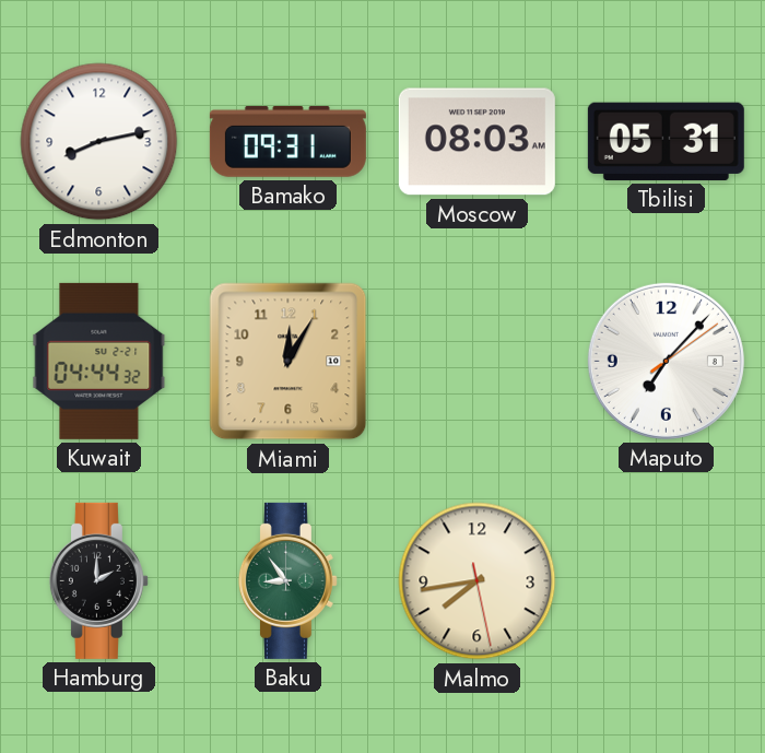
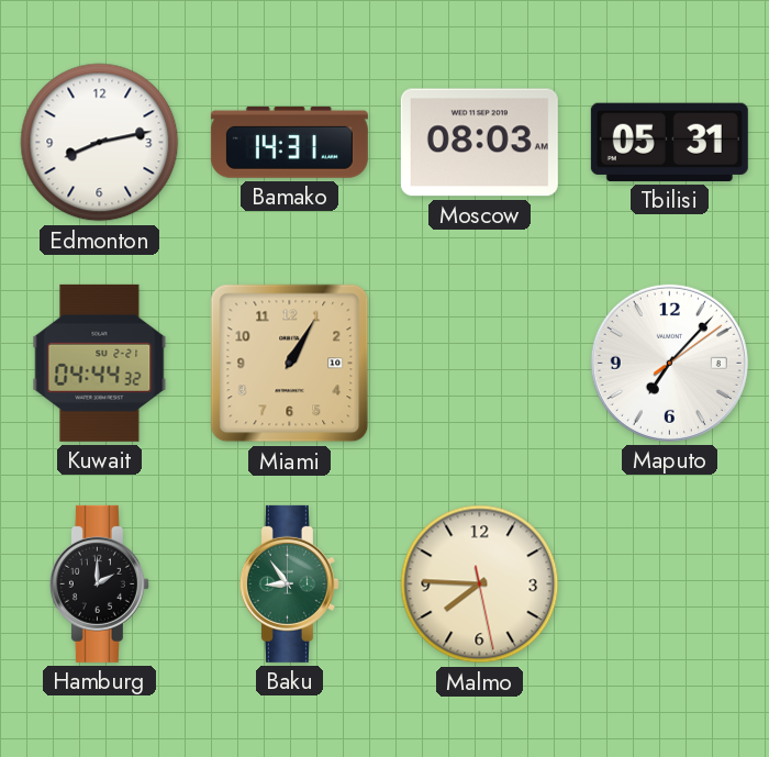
Bamako: 09:31 -> 14:31 (289, 142)
Miami: 12:05 -> 1:05 (290, 364)
Malmo: 7:43 -> 7:45 (480, 585)
